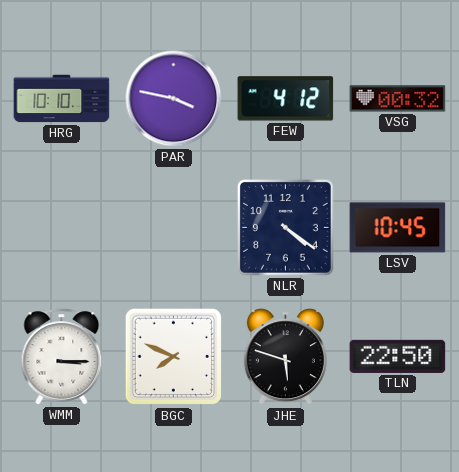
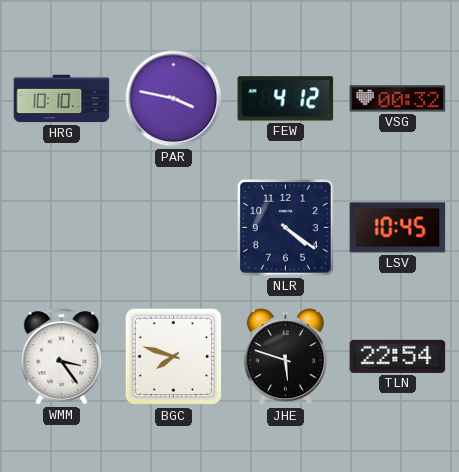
WMM: 3:15 -> 3:24 (62, 357)
BGC: 7:49 -> 7:48 (174, 357)
TLN: 22:50 -> 22:54 (398, 356)
